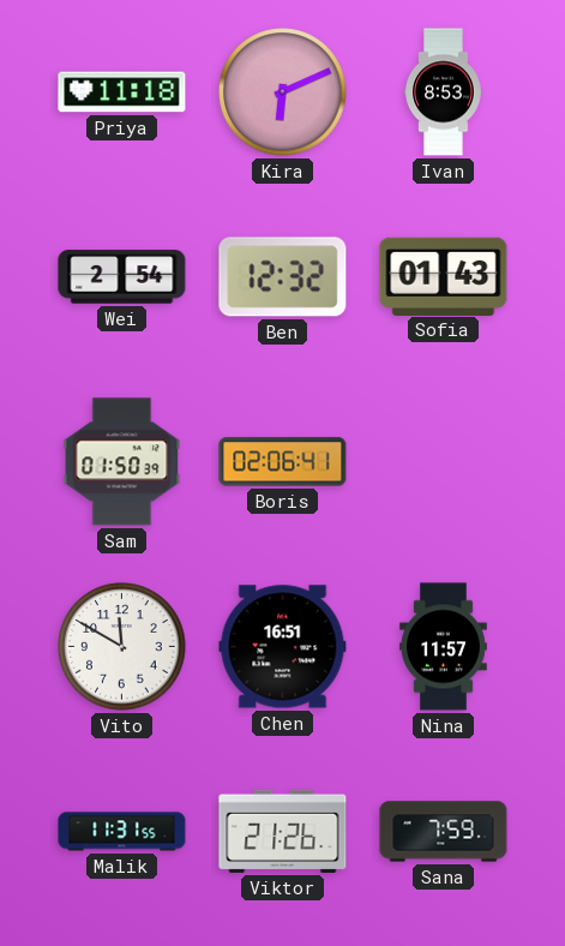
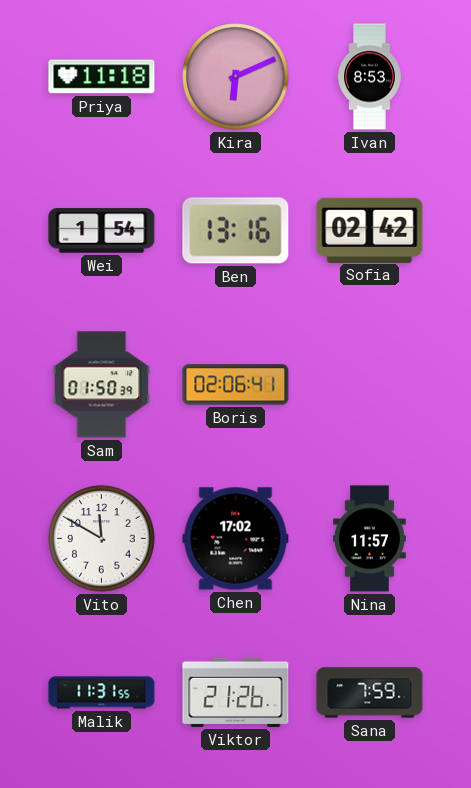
Wei: 2:54 -> 1:54 (102, 231)
Ben: 12:32 -> 13:16 (236, 231)
Sofia: 01:43 -> 02:42 (370, 230)
Chen: 16:51 -> 17:02 (236, 539)
